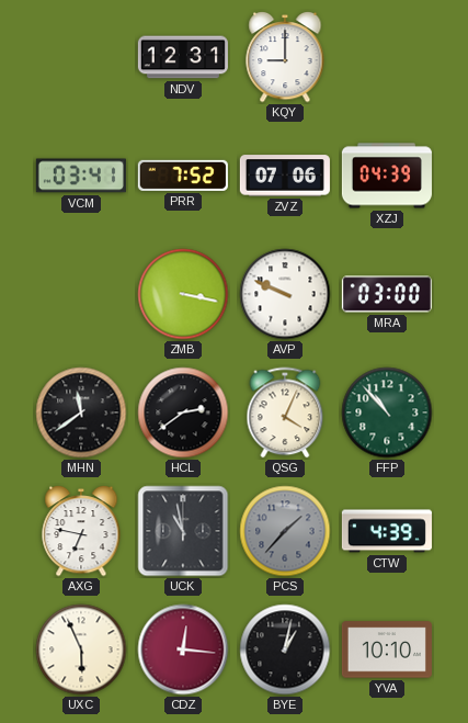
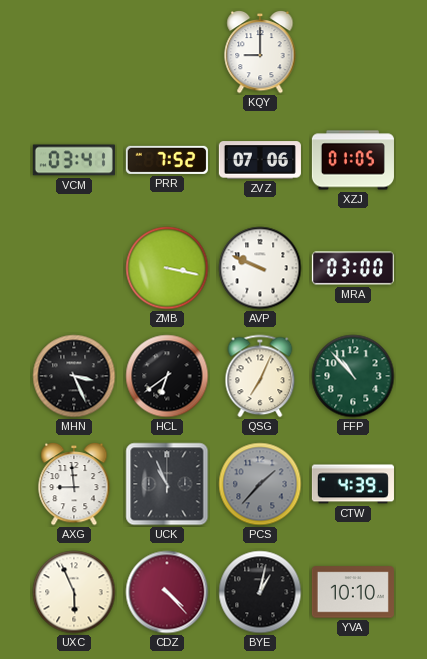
NDV: 12:31 -> none (183, 57)
XZJ: 04:39 -> 01:05 (353, 160)
MHN: 11:39 -> 3:26 (74, 376)
HCL: 2:39 -> 6:39 (167, 376)
QSG: 4:04 -> 7:04 (260, 376)
AXG: 6:47 -> 8:59 (74, 484)
UCK: 10:58 -> 10:56 (167, 484)
CDZ: 12:16 -> 4:23 (167, 592)
